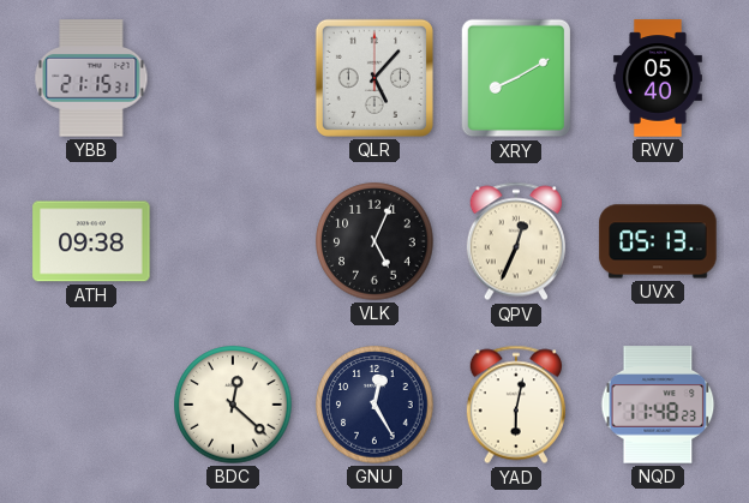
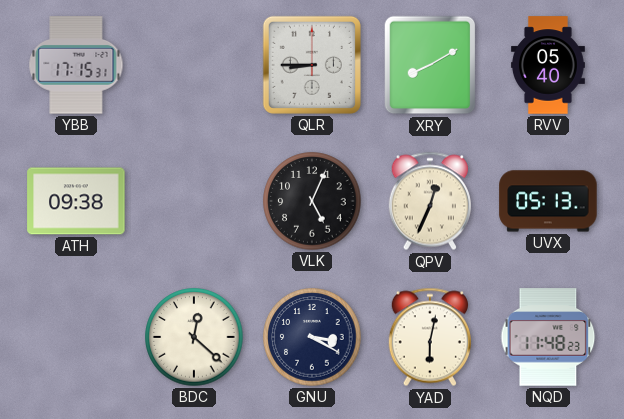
YBB: 21:15 -> 17:15 (76, 65)
QLR: 5:07 -> 8:45 (312, 65)
GNU: 12:25 -> 3:20 (312, 337)
